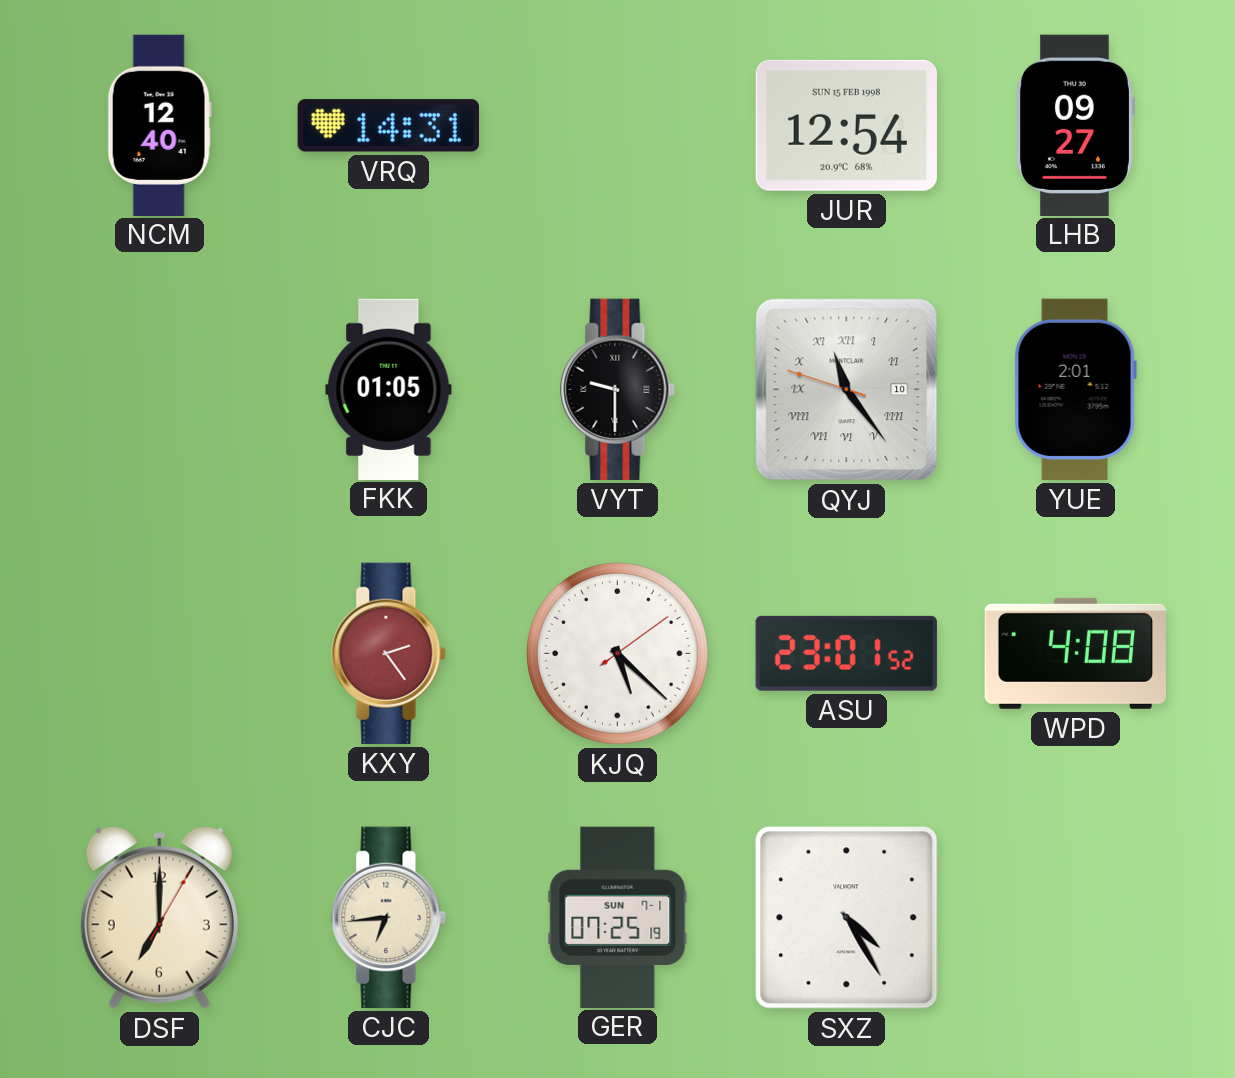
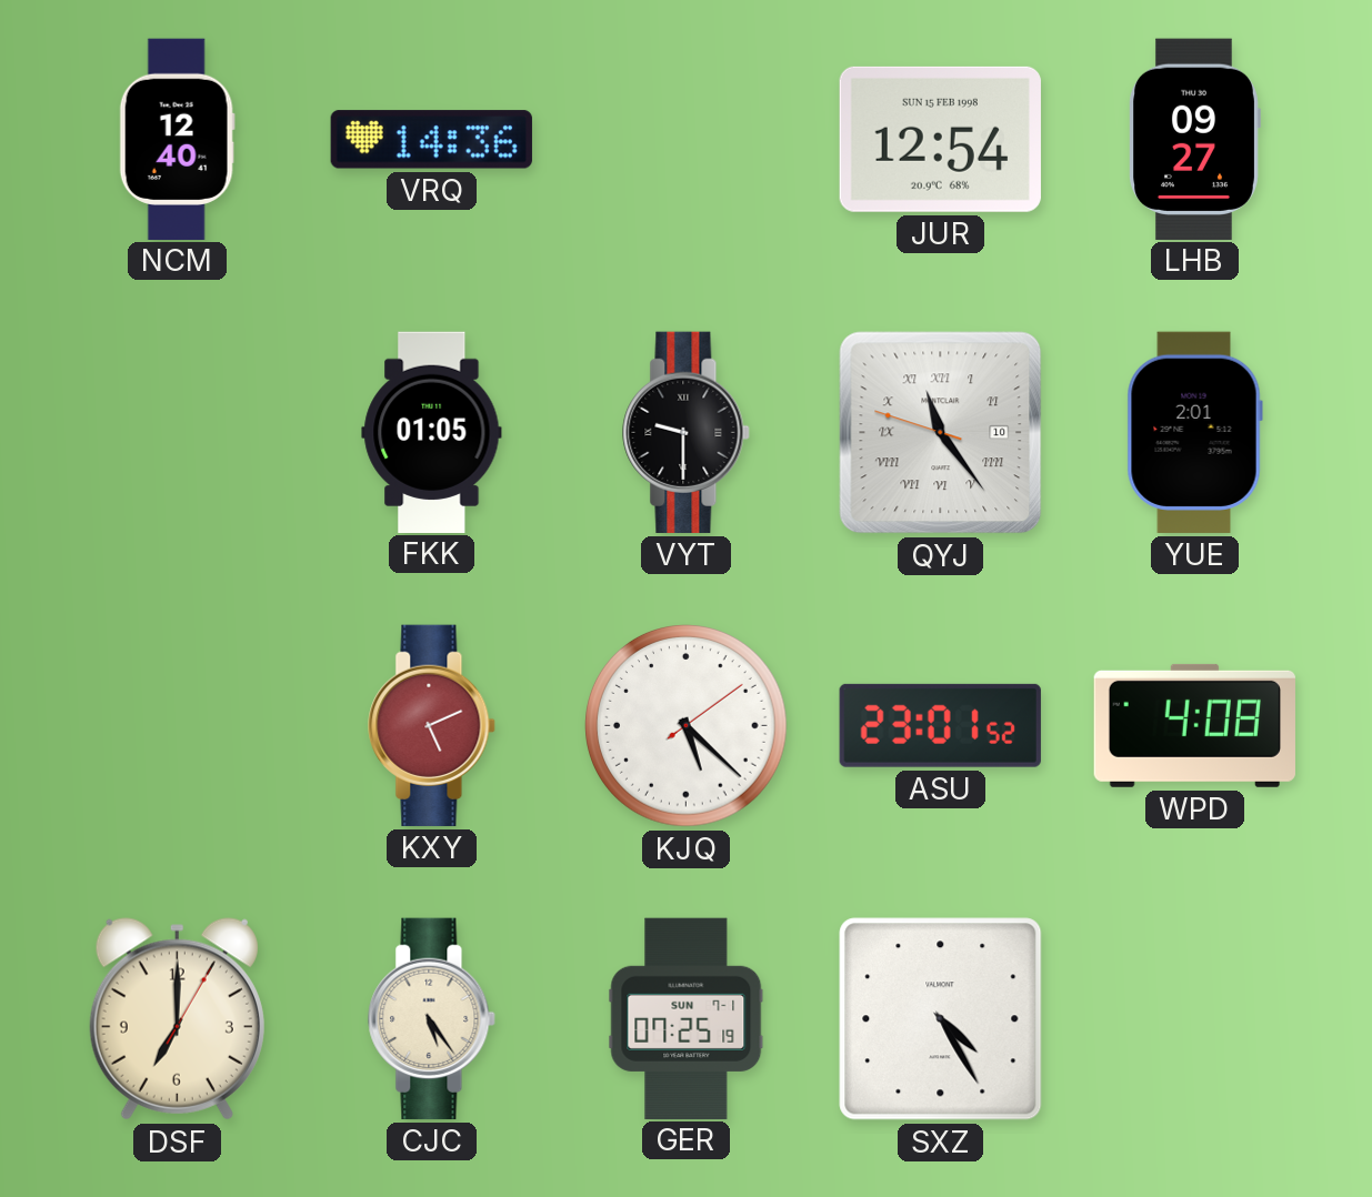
VRQ: 14:31 -> 14:36 (431, 140)
KXY: 2:24 -> 5:11 (432, 725)
CJC: 6:44 -> 5:24 (432, 1018)
